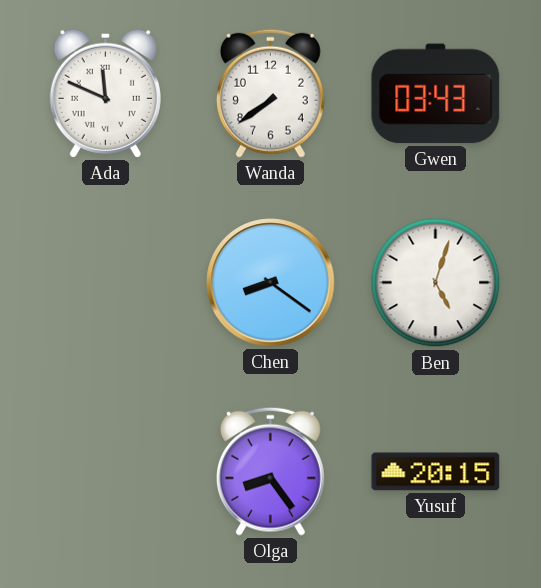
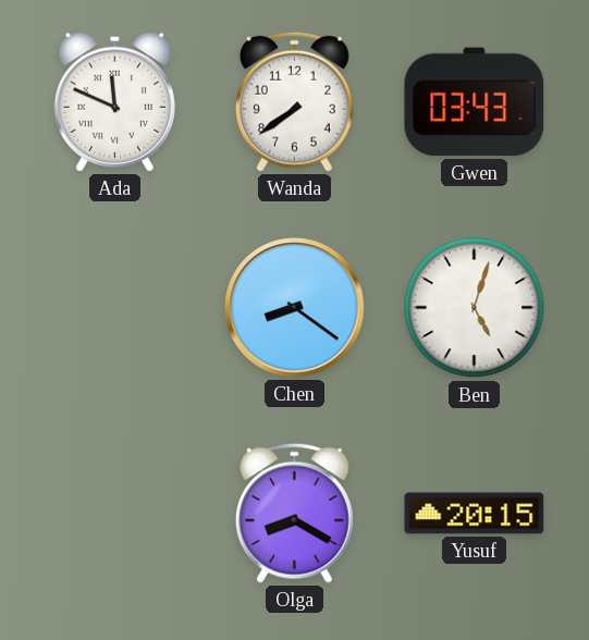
Olga: 8:24 -> 8:20 (294, 513)
